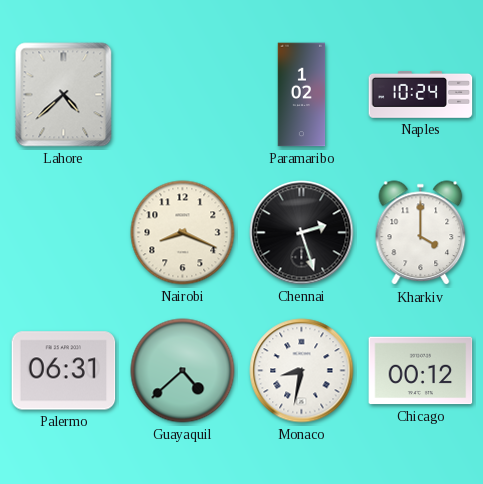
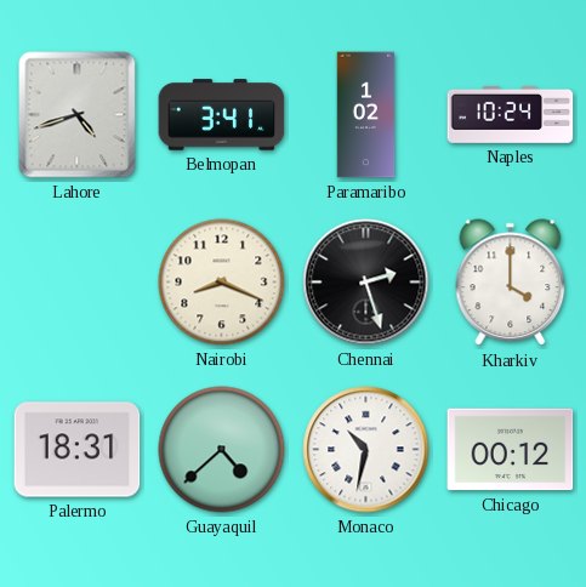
Lahore: 4:38 -> 4:42 (78, 115)
Belmopan: none -> 3:41 (222, 115)
Palermo: 06:31 -> 18:31 (78, 450)
Monaco: 8:32 -> 10:32 (366, 450)
